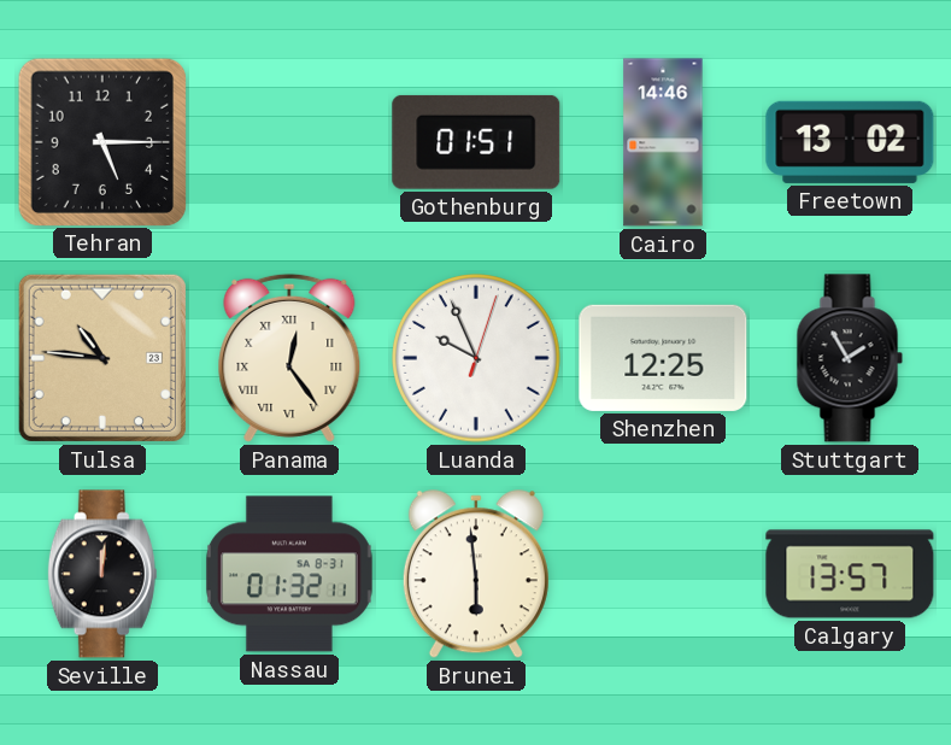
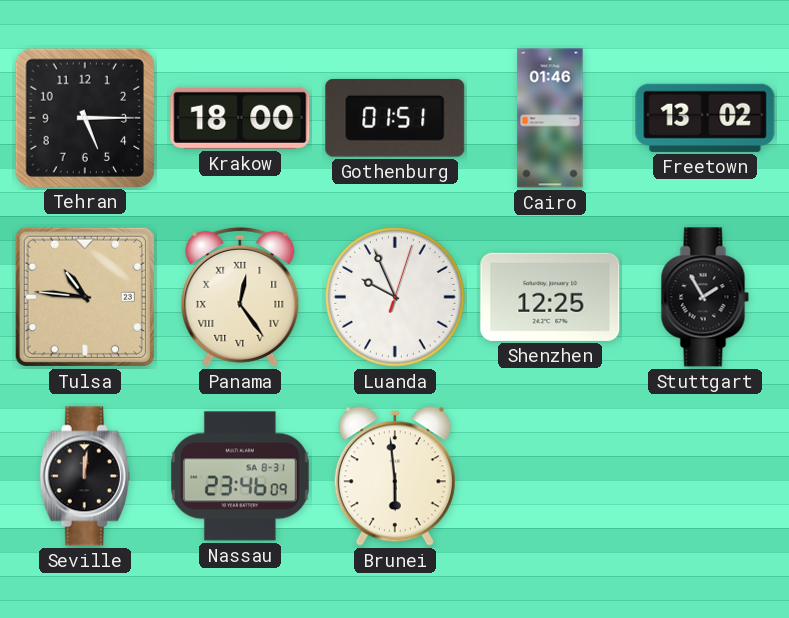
Krakow: none -> 18:00 (240, 118)
Cairo: 14:46 -> 01:46 (550, 118)
Nassau: 01:32 -> 23:46 (240, 476)
Calgary: 13:57 -> none (850, 574)
